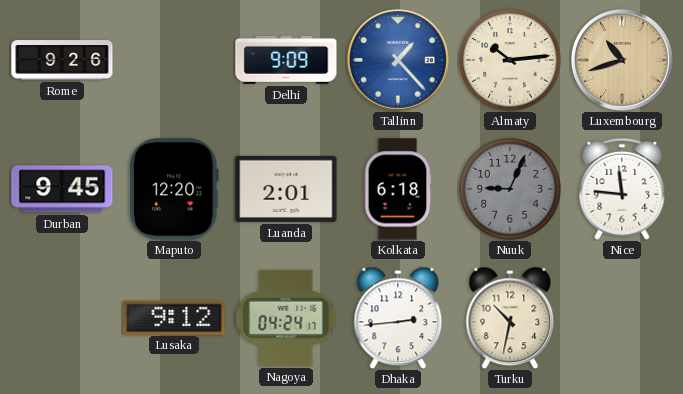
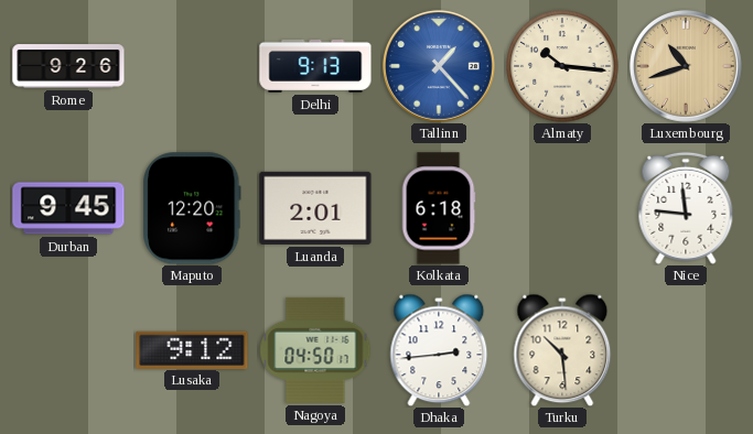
Delhi: 9:09 -> 9:13 (315, 66)
Almaty: 10:14 -> 10:16 (562, 66)
Nuuk: 9:04 -> none (510, 189)
Nagoya: 04:24 -> 04:50 (315, 350)
Turku: 10:32 -> 10:29 (562, 350)
